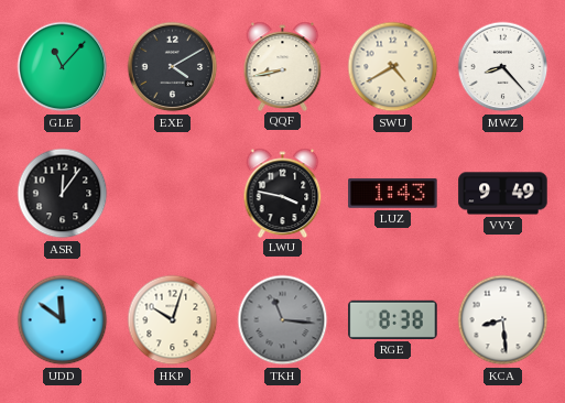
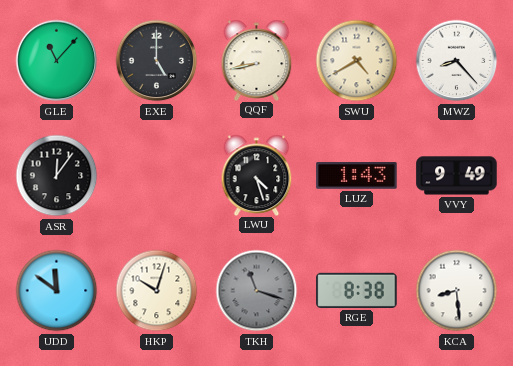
EXE: 4:10 -> 5:00 (157, 61)
LWU: 3:47 -> 4:27 (257, 175)
TKH: 11:16 -> 11:18 (257, 291)
